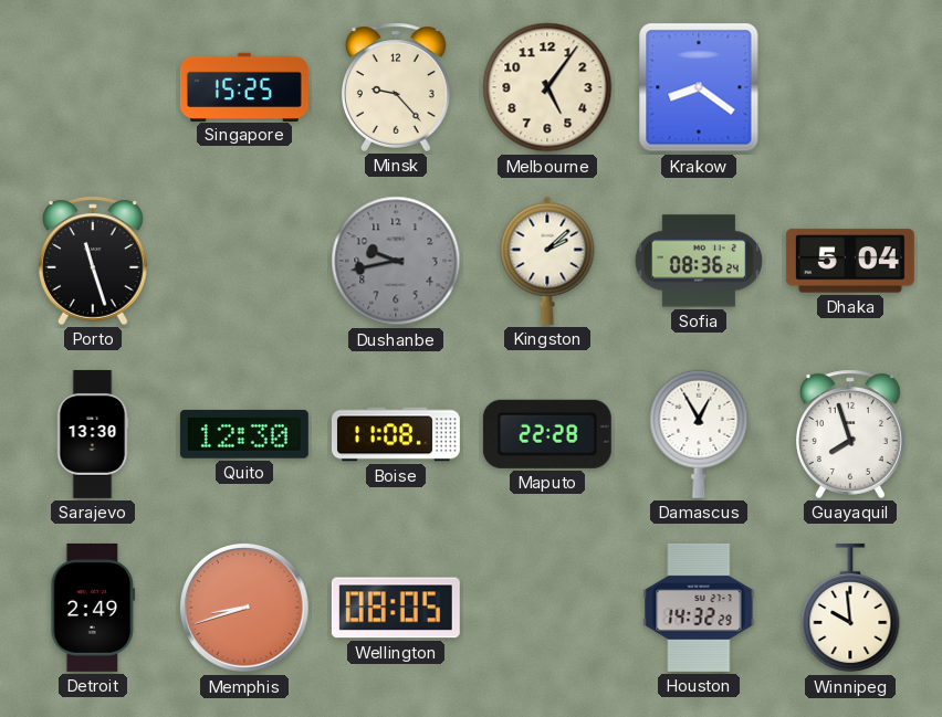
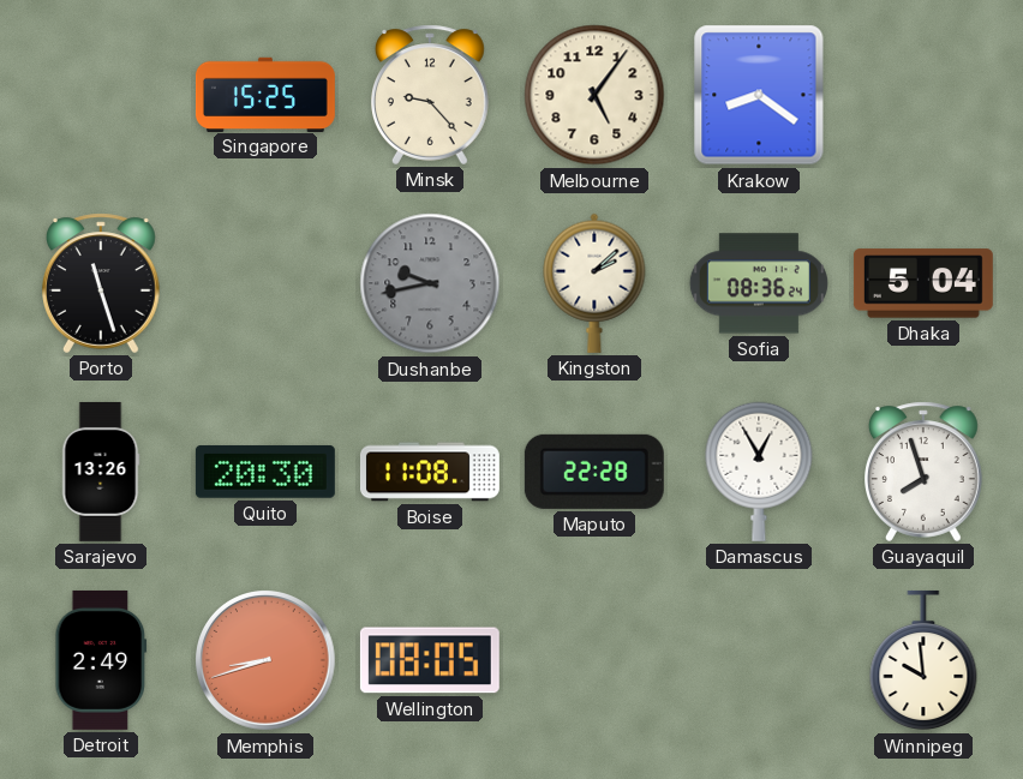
Sarajevo: 13:30 -> 13:26 (101, 472)
Quito: 12:30 -> 20:30 (265, 472)
Houston: 14:32 -> none (699, 608)
